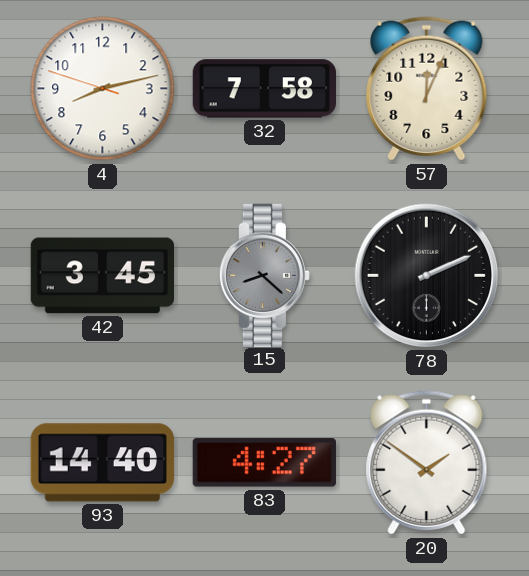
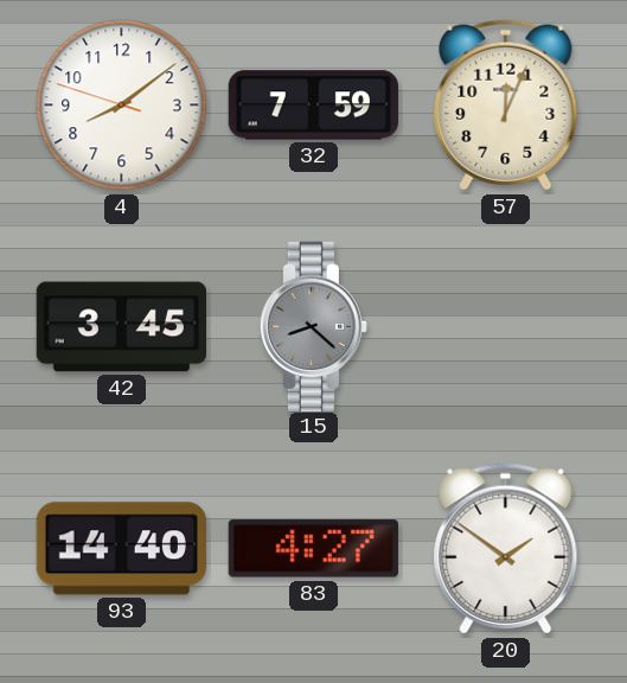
4: 8:12 -> 8:08 (122, 106)
32: 7:58 -> 7:59 (313, 106)
78: 2:11 -> none (427, 276)
